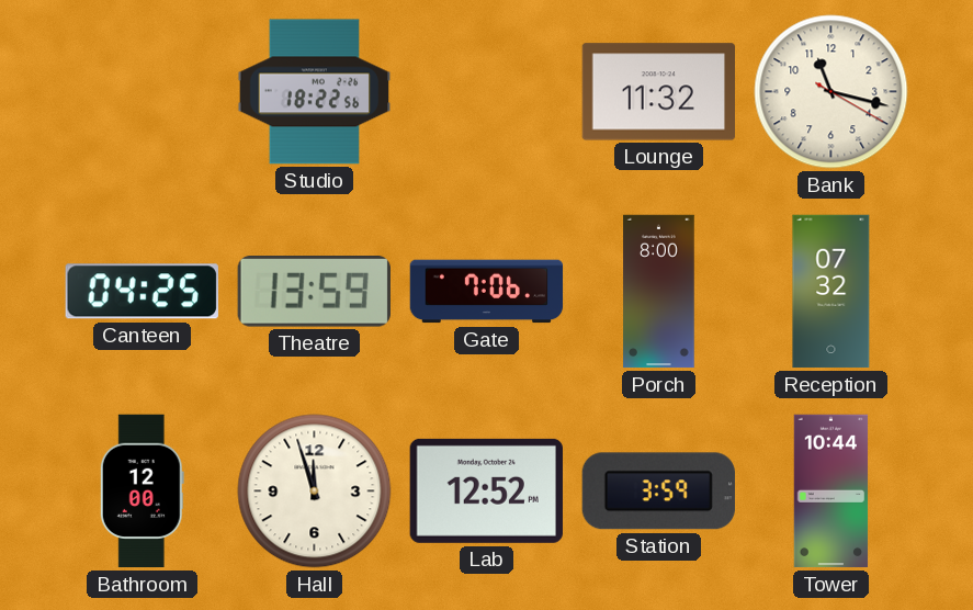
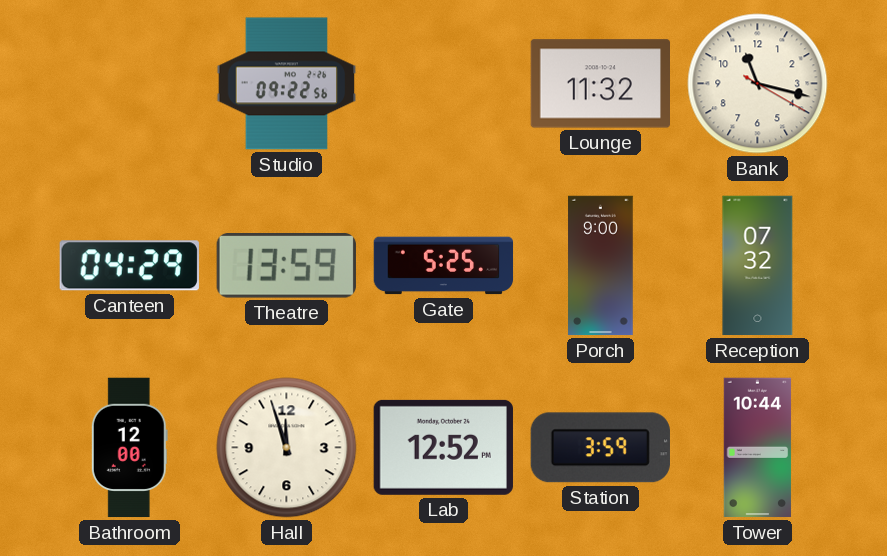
Studio: 18:22 -> 09:22 (287, 84)
Canteen: 04:25 -> 04:29 (129, 266)
Gate: 7:06 -> 5:25 (444, 266)
Porch: 8:00 -> 9:00 (601, 266)
